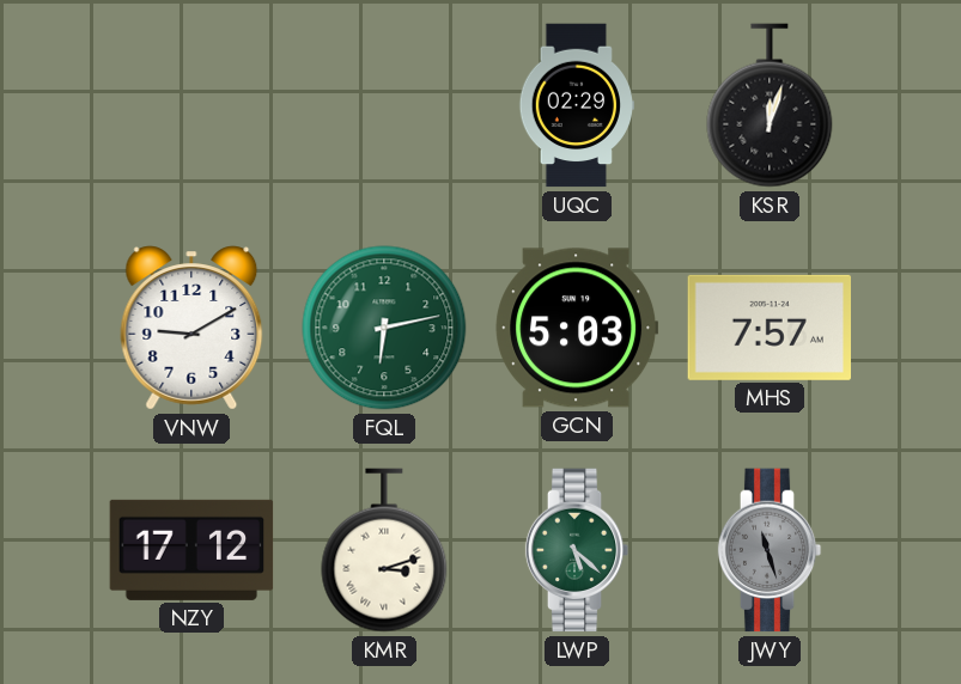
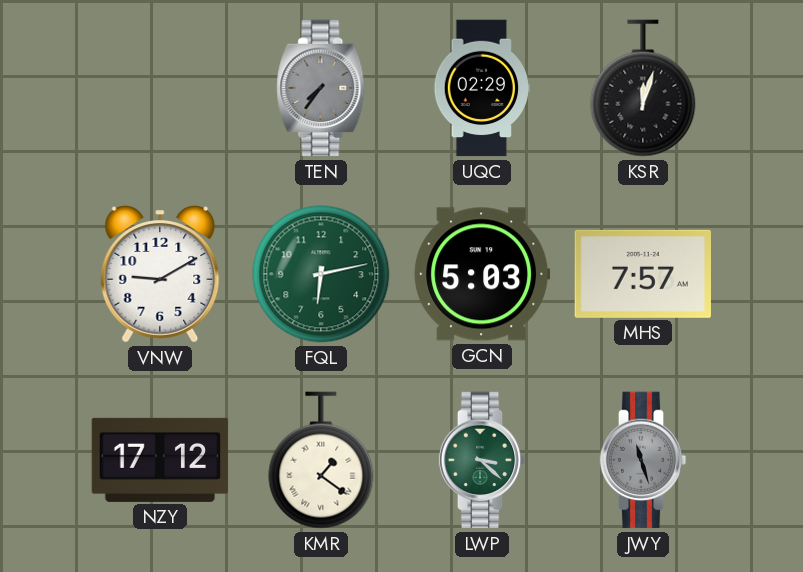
TEN: none -> 7:36 (321, 88)
KMR: 3:12 -> 1:21 (321, 460)
LWP: 5:22 -> 3:22 (482, 460)
